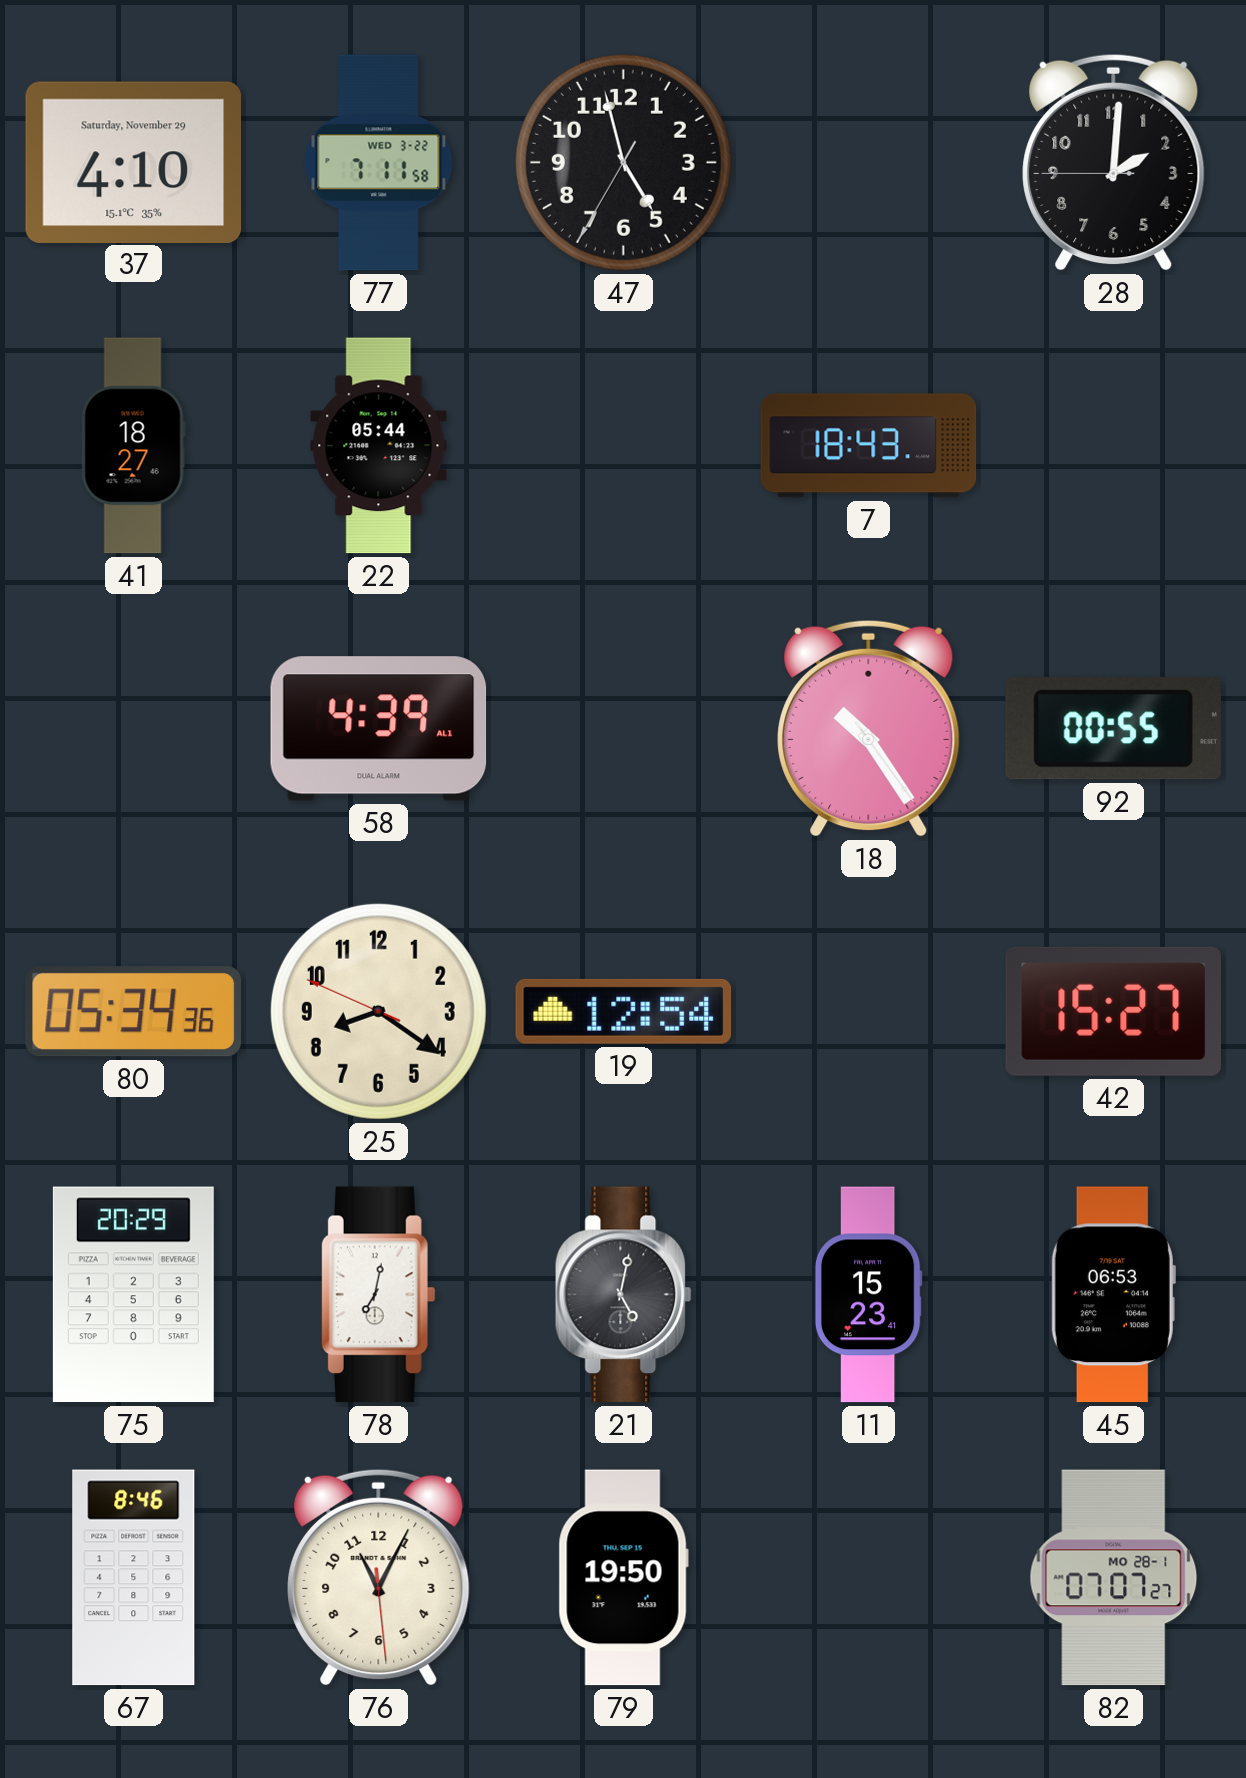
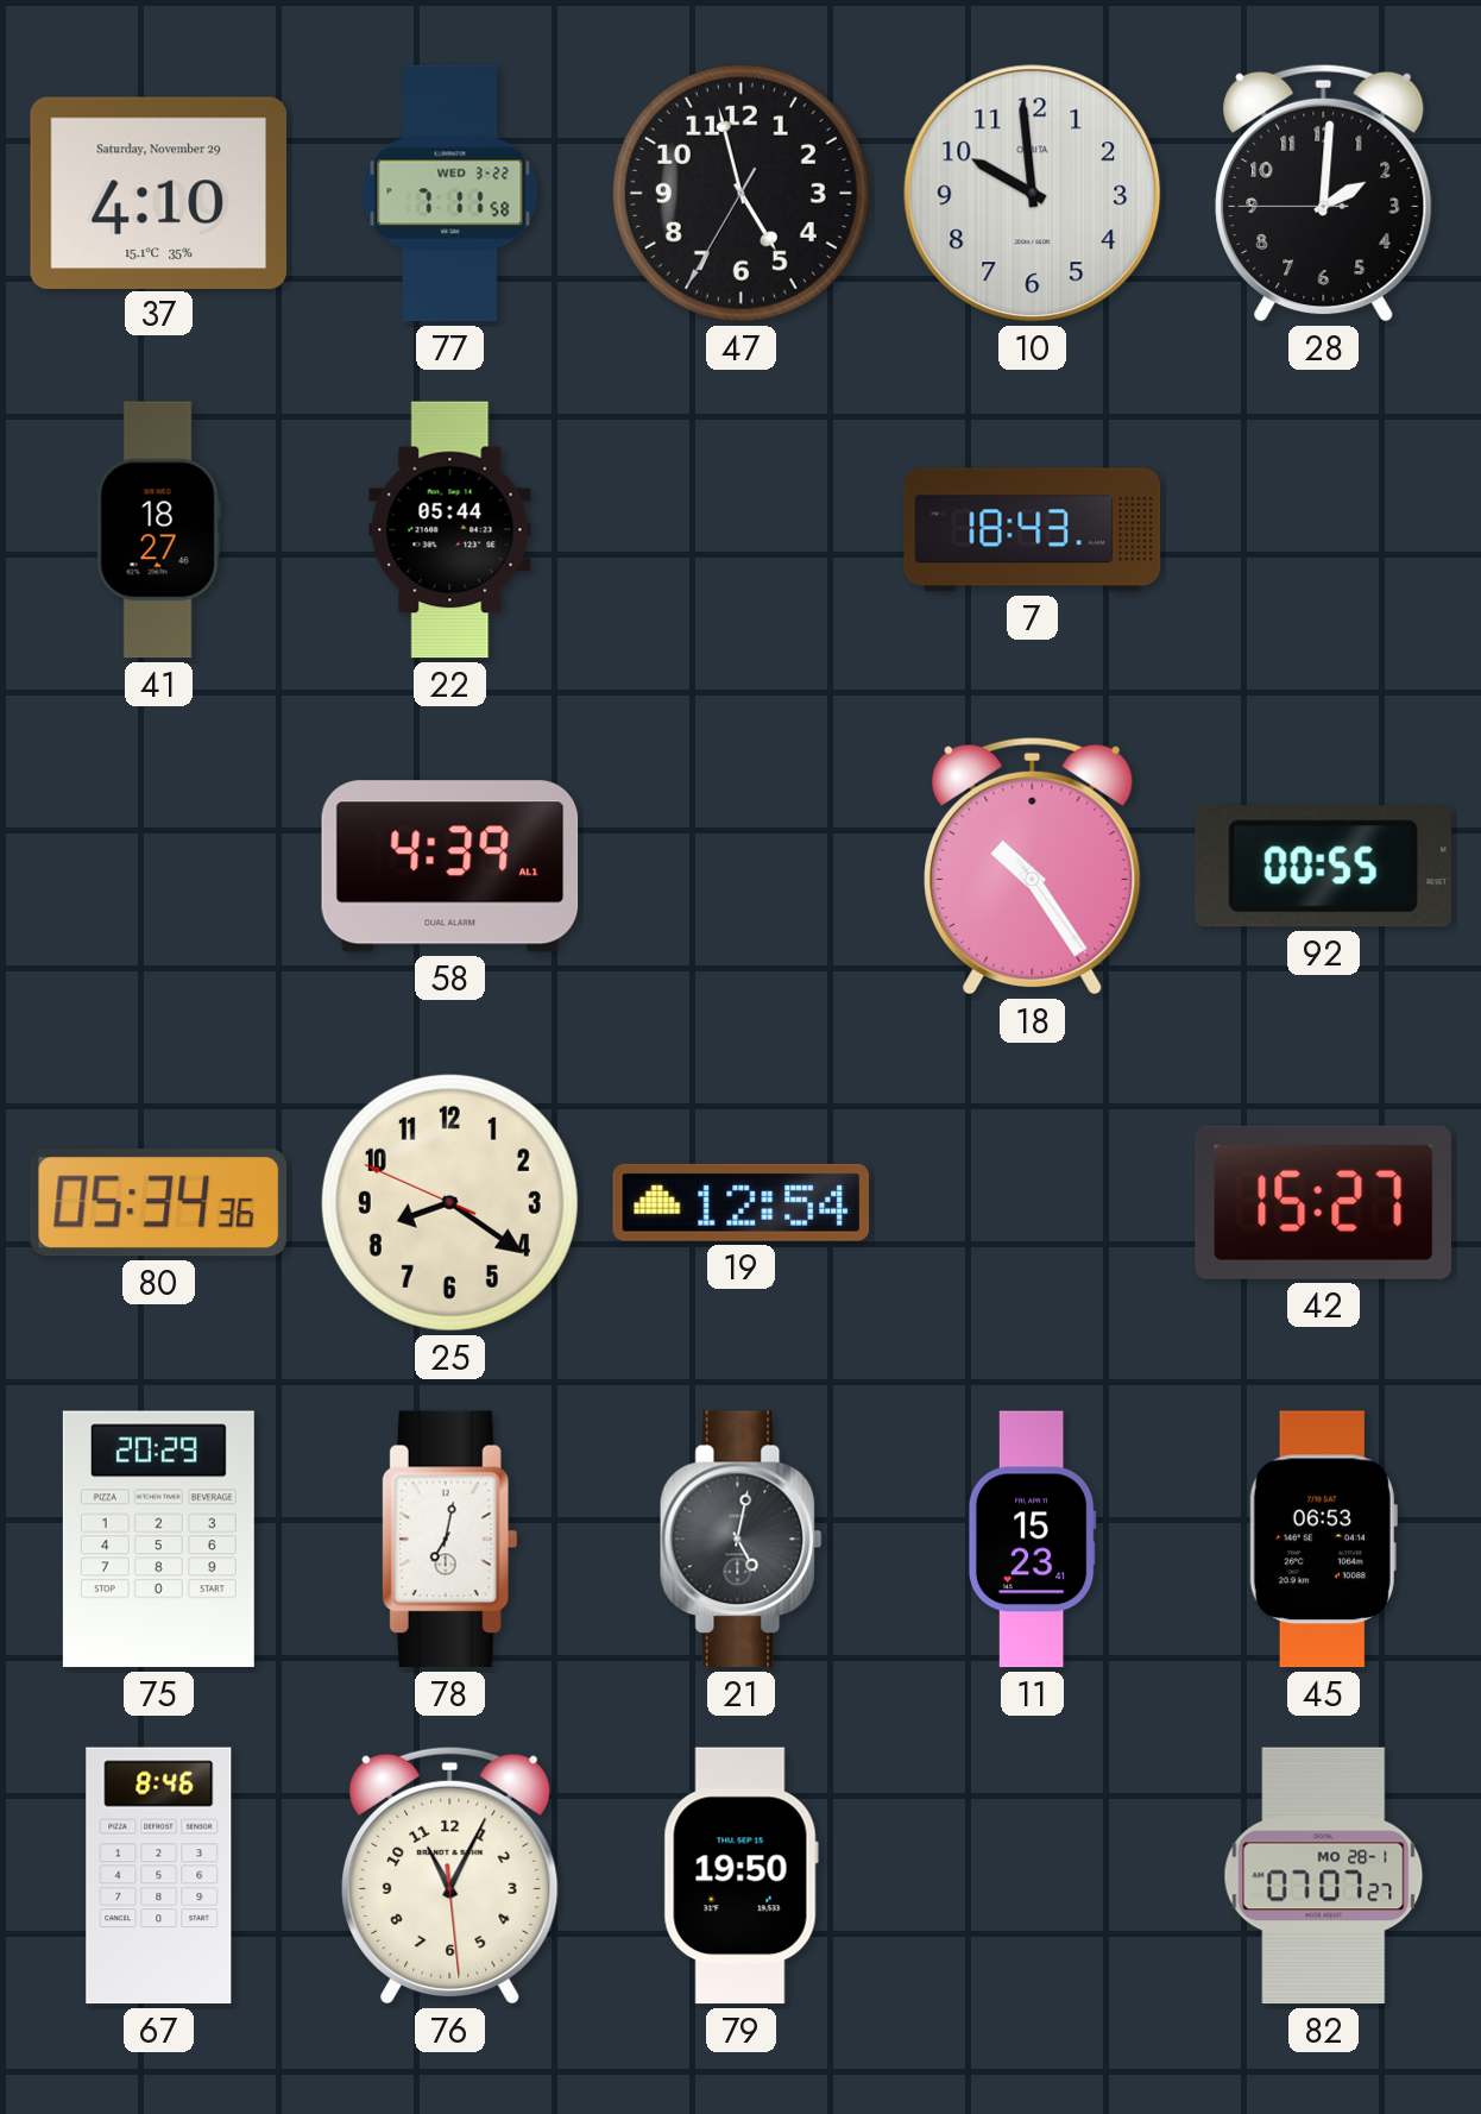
10: none -> 9:59 (1033, 194)
